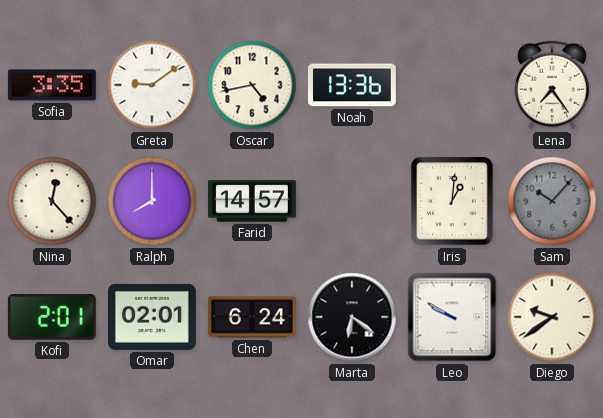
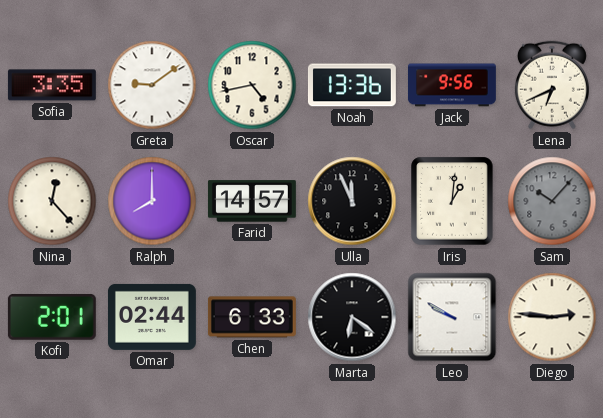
Jack: none -> 9:56 (452, 85)
Lena: 7:24 -> 6:41 (552, 85)
Ulla: none -> 11:56 (352, 201)
Omar: 02:01 -> 02:44 (152, 317)
Chen: 6:24 -> 6:33 (252, 317)
Diego: 9:39 -> 2:46 (552, 317)
